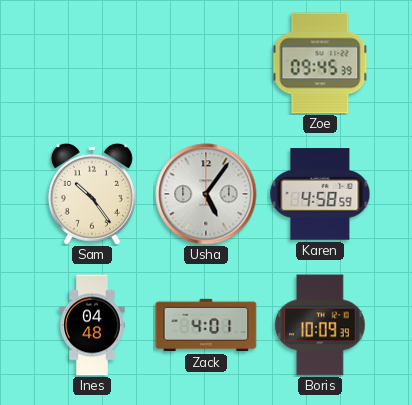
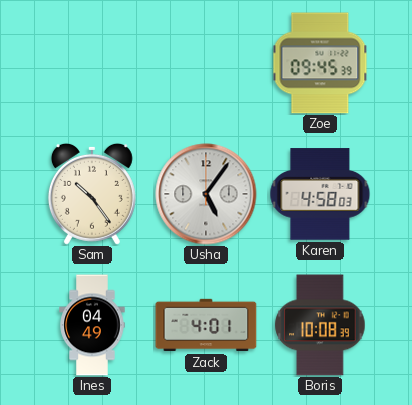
Karen: 4:58:59 -> 4:58:03 (320, 194)
Ines: 04:48 -> 04:49 (92, 325)
Boris: 10:09 -> 10:08 (320, 325)
